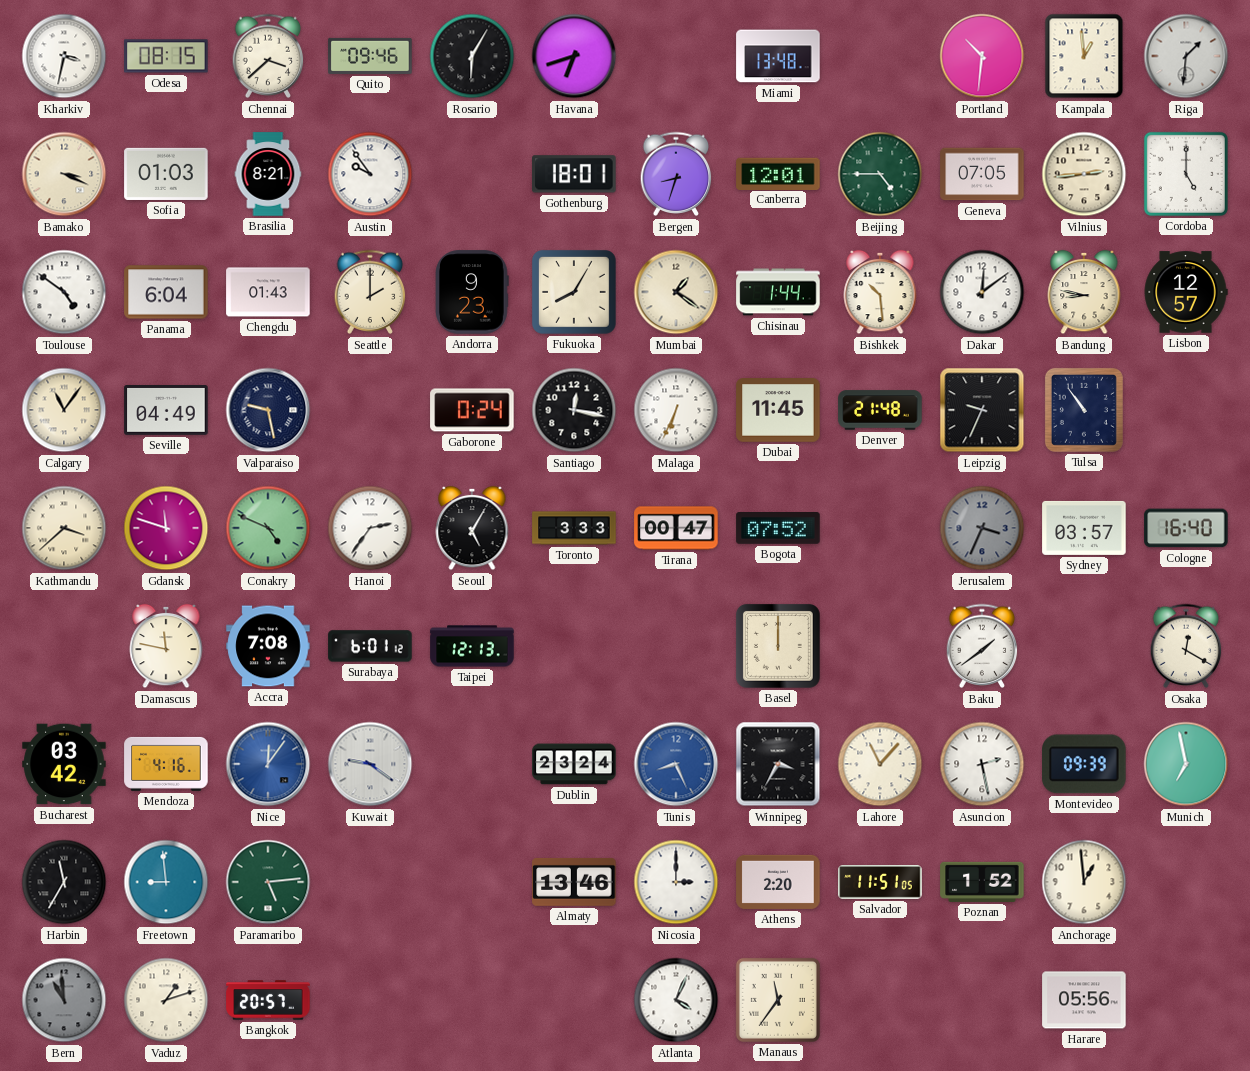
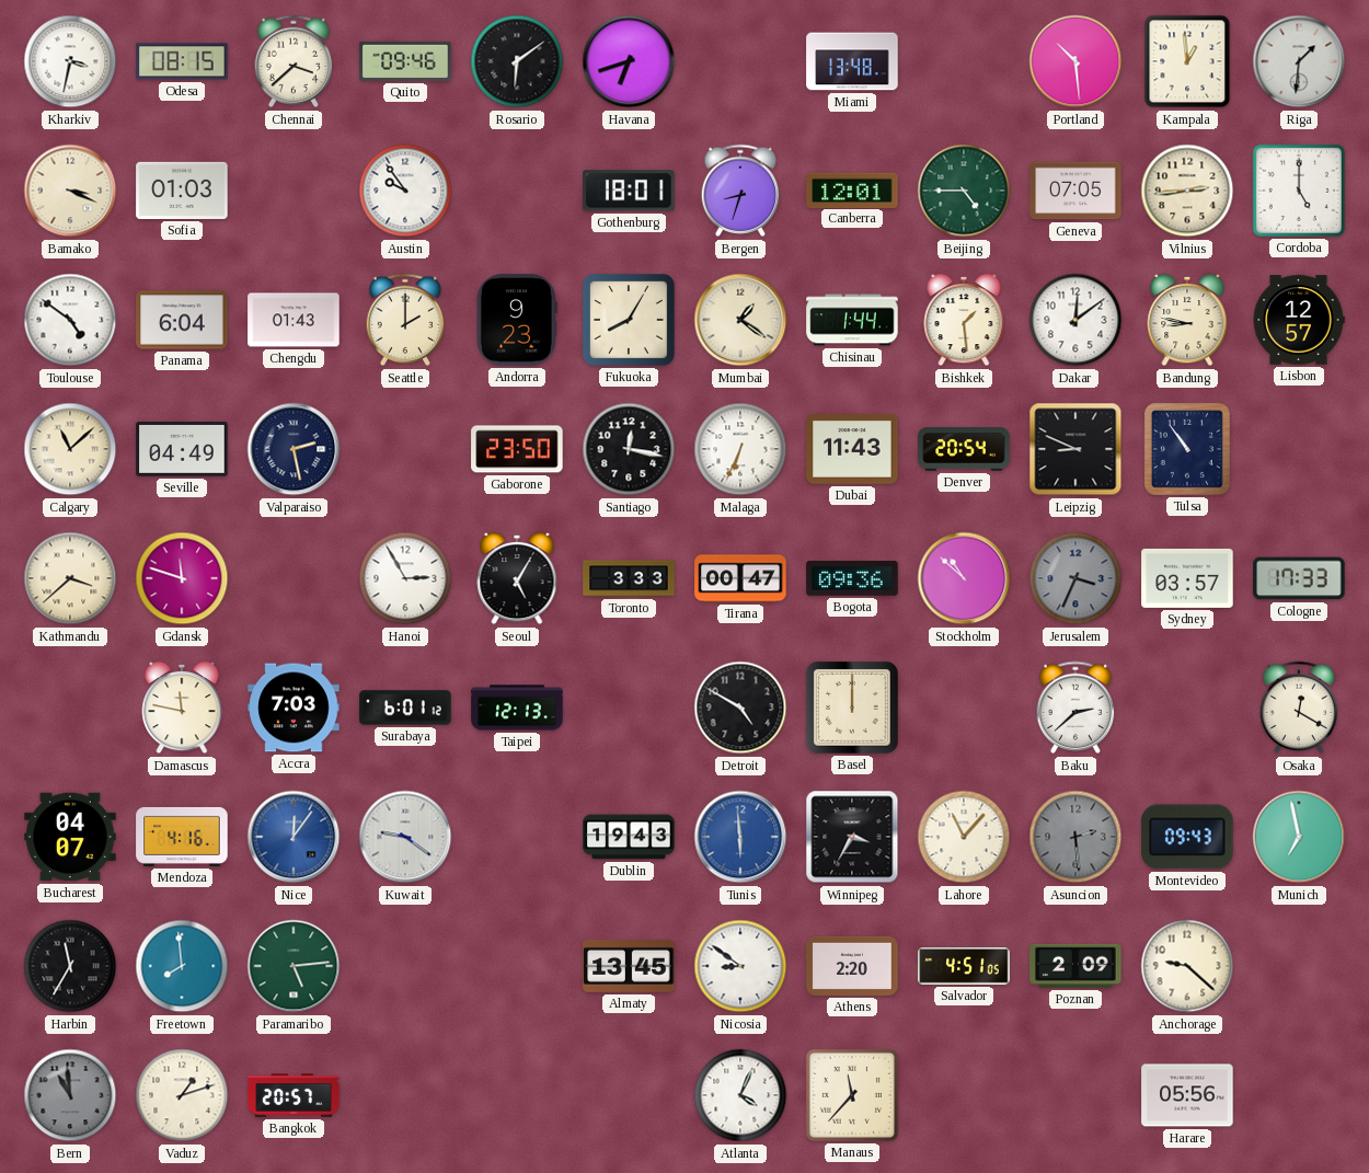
Rosario: 6:05 -> 6:09 (517, 61)
Portland: 10:31 -> 10:29 (1075, 61)
Brasilia: 8:21 -> none (268, 174)
Bishkek: 10:29 -> 1:29 (964, 320)
Calgary: 11:06 -> 11:08 (70, 449)
Valparaiso: 9:28 -> 2:28 (294, 449)
Gaborone: 0:24 -> 23:50 (517, 449)
Dubai: 11:45 -> 11:43 (852, 449)
Denver: 21:48 -> 20:54 (964, 449)
Leipzig: 9:34 -> 8:49 (1075, 449)
Conakry: 4:49 -> none (268, 528)
Hanoi: 2:36 -> 2:55 (405, 578)
Bogota: 07:52 -> 09:36 (852, 579)
Stockholm: none -> 10:52 (964, 578)
Cologne: 16:40 -> 17:33 (1299, 578)
Accra: 7:08 -> 7:03 (294, 708)
Detroit: none -> 4:50 (740, 708)
Baku: 1:39 -> 2:38 (1075, 708)
Bucharest: 03:42 -> 04:07 (70, 837)
Dublin: 23:24 -> 19:43 (629, 837)
Tunis: 8:26 -> 5:59 (740, 837)
Asuncion: 2:28 -> 2:29 (1075, 837)
Asuncion dial: white -> grey (1075, 837)
Montevideo: 09:39 -> 09:43 (1187, 837)
Freetown: 8:59 -> 7:59 (182, 966)
Almaty: 13:46 -> 13:45 (629, 966)
Nicosia: 3:00 -> 8:51 (740, 966)
Salvador: 11:51 -> 4:51 (964, 967)
Poznan: 1:52 -> 2:09 (1075, 966)
Anchorage: 12:59 -> 9:22 (1187, 966)
Manaus: 11:36 -> 11:37 (852, 1095)
